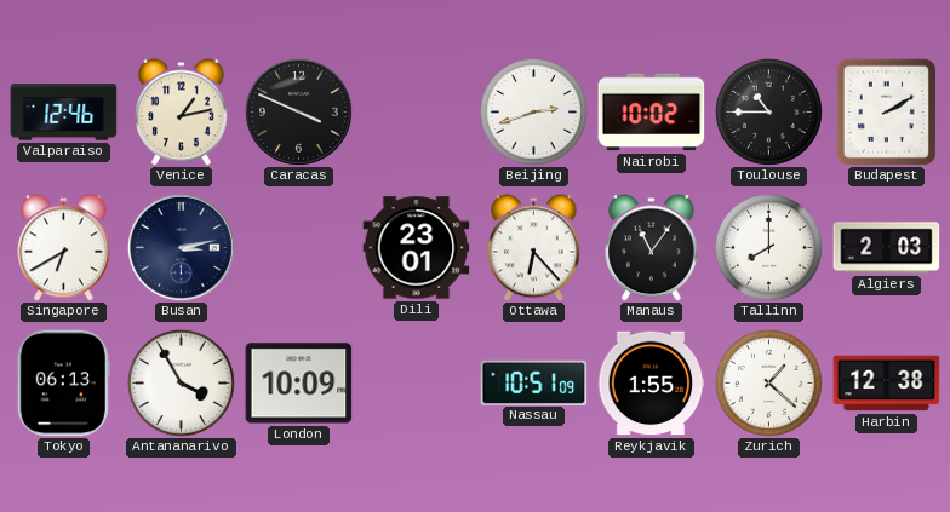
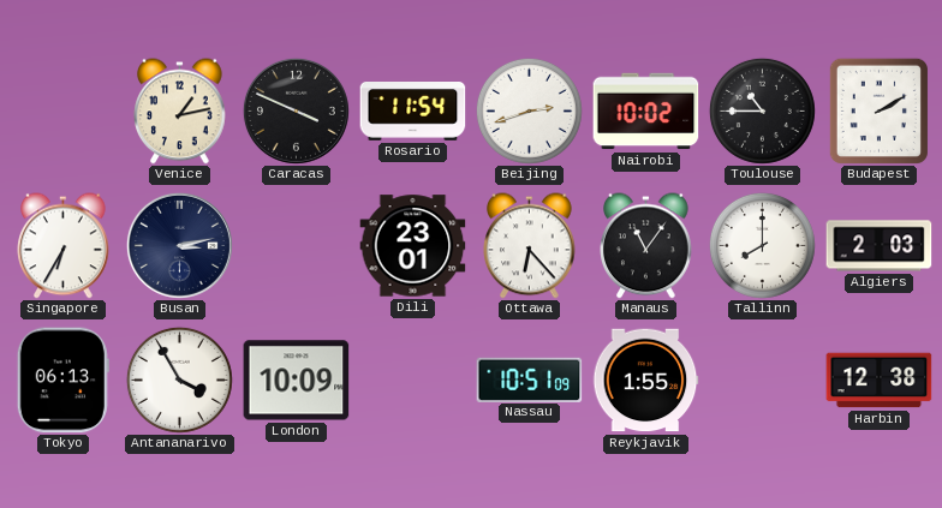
Valparaiso: 12:46 -> none (64, 113)
Rosario: none -> 11:54 (413, 112)
Singapore: 6:40 -> 6:35 (64, 246)
Zurich: 1:22 -> none (768, 382)
